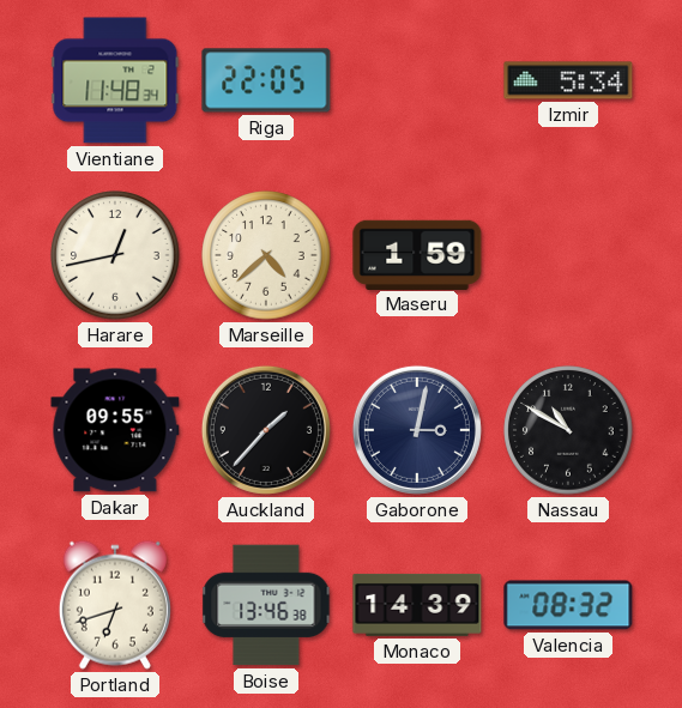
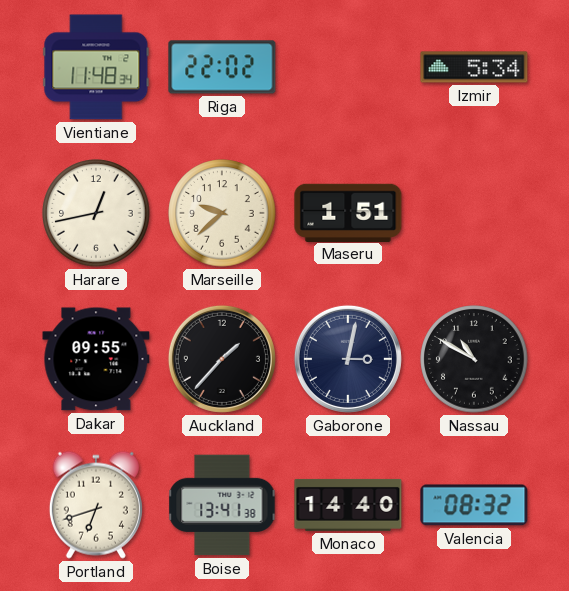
Riga: 22:05 -> 22:02 (222, 67)
Marseille: 4:38 -> 9:38 (222, 213)
Maseru: 1:59 -> 1:51 (348, 212)
Boise: 13:46 -> 13:41 (222, 505)
Monaco: 14:39 -> 14:40 (348, 505)
